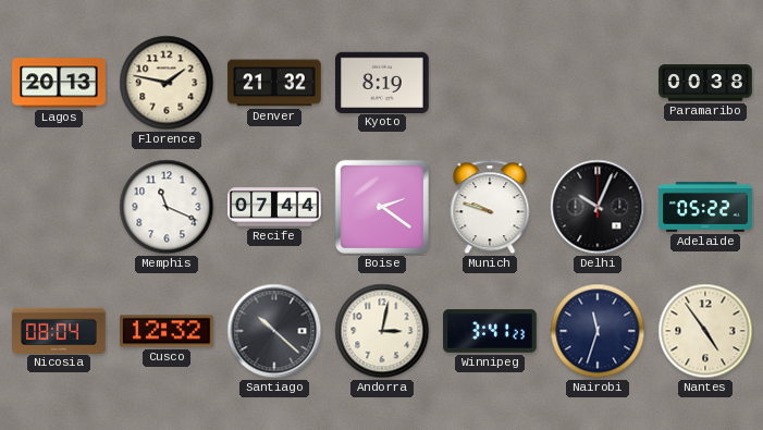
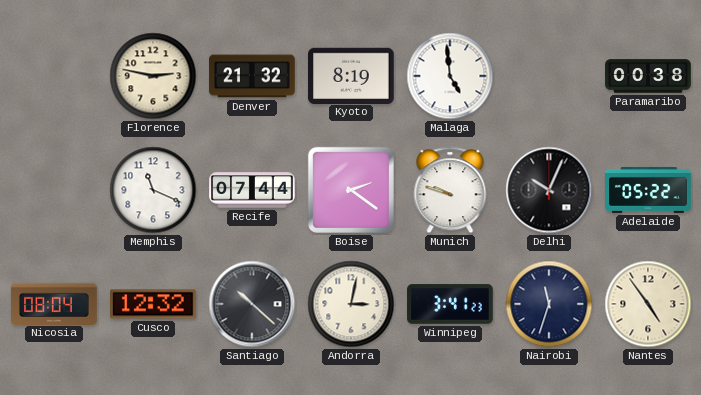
Lagos: 20:13 -> none (59, 83)
Florence: 1:47 -> 2:47 (153, 76)
Malaga: none -> 4:59 (450, 76)
